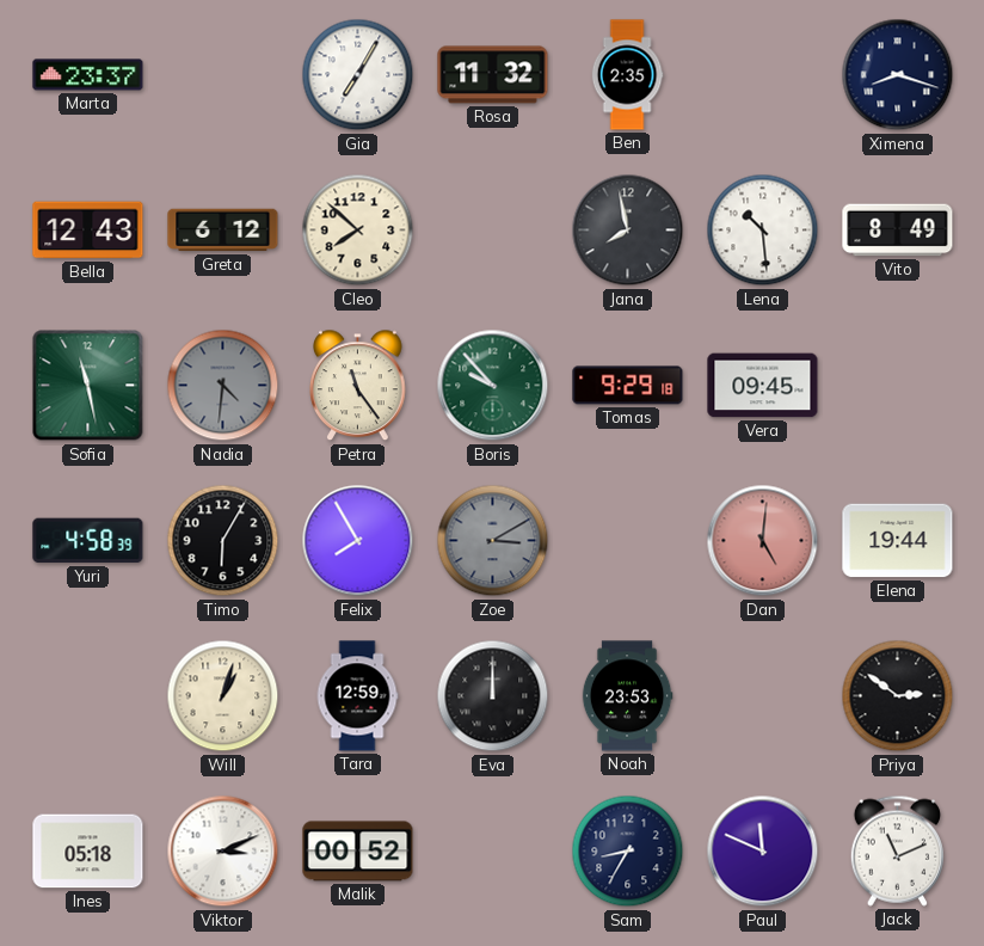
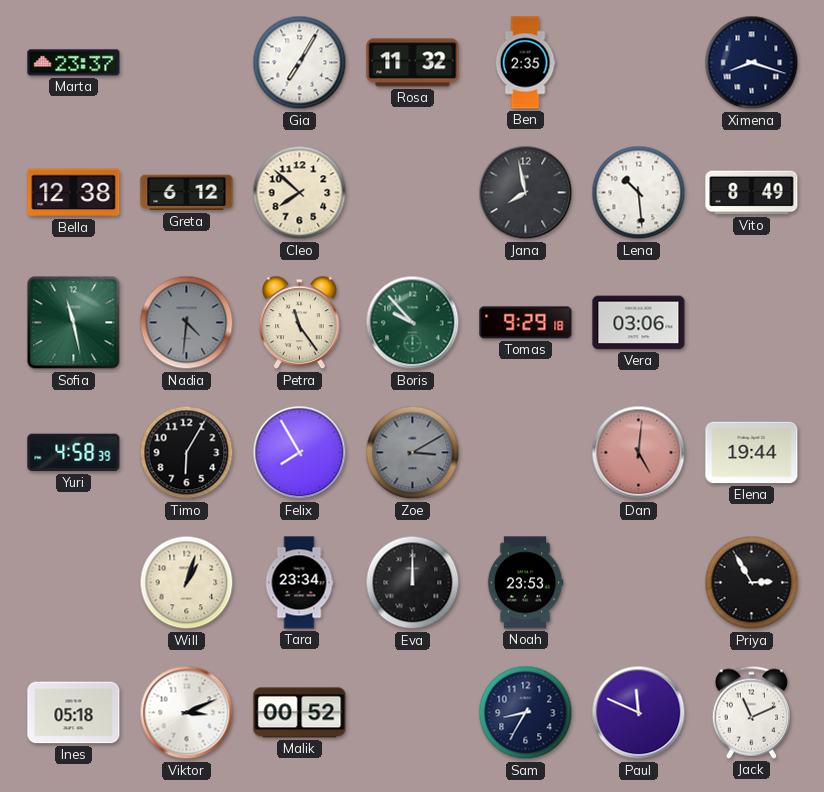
Bella: 12:43 -> 12:38 (74, 193)
Vera: 09:45 -> 03:06 (639, 323)
Tara: 12:59 -> 23:34 (299, 583)
Priya: 2:51 -> 2:55 (752, 583)
